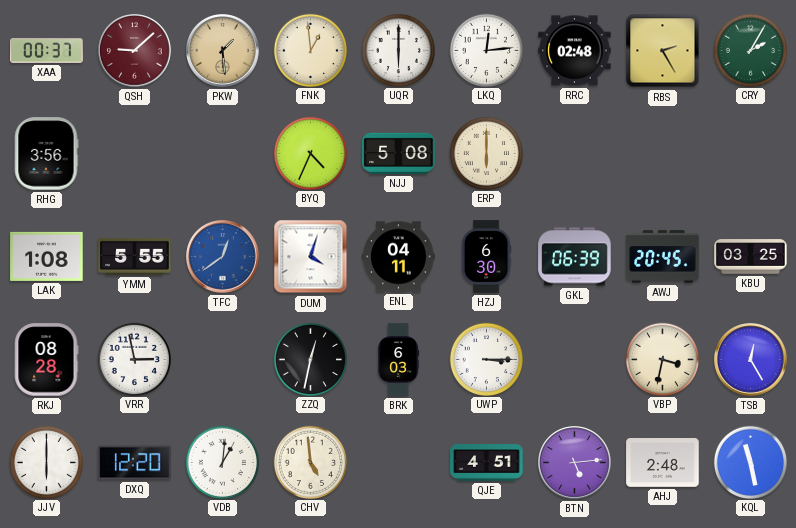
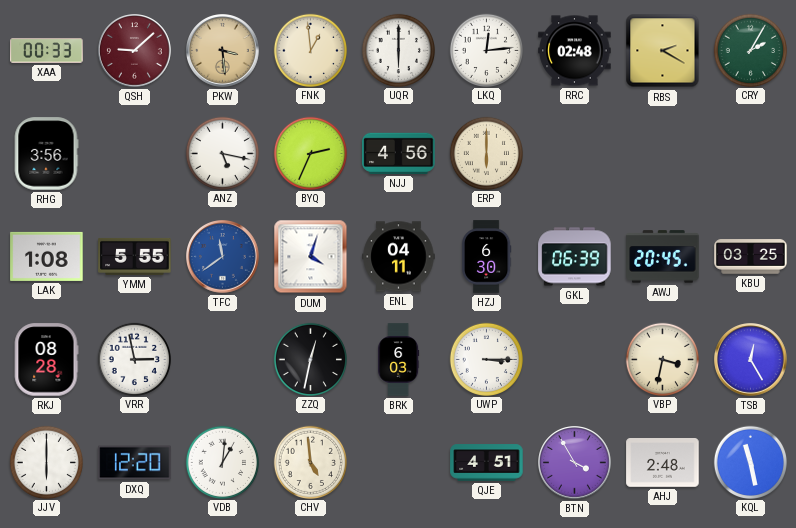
XAA: 00:37 -> 00:33 (47, 51)
PKW: 1:29 -> 3:29 (223, 51)
RBS: 2:25 -> 2:20 (663, 51)
ANZ: none -> 5:17 (222, 153)
BYQ: 4:34 -> 2:34 (310, 153)
NJJ: 5:08 -> 4:56 (399, 153)
TFC: 12:39 -> 11:39 (223, 257)
BTN: 5:14 -> 3:55 (575, 463)
